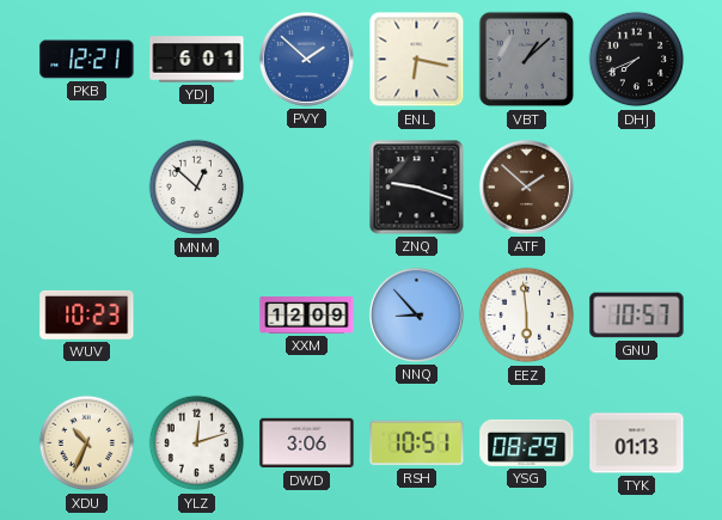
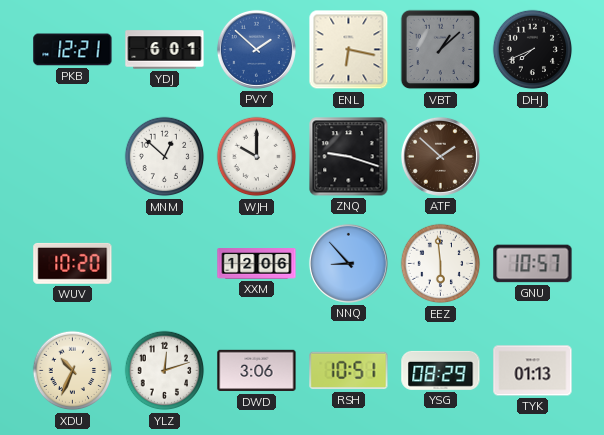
WJH: none -> 10:00 (257, 157)
WUV: 10:23 -> 10:20 (73, 263)
XXM: 12:09 -> 12:06 (257, 264)
